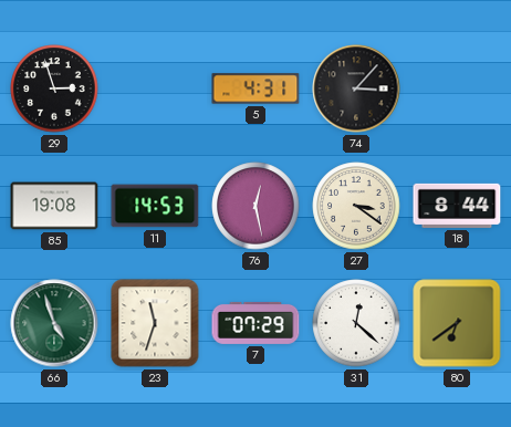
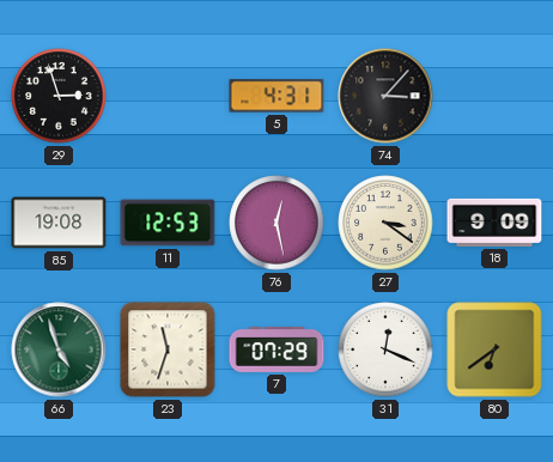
11: 14:53 -> 12:53 (168, 223)
18: 8:44 -> 9:09 (494, 223)
31: 12:22 -> 12:19 (385, 349)
